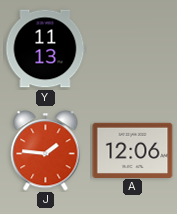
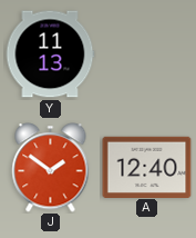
J: 1:46 -> 1:51 (51, 168)
A: 12:06 -> 12:40 (147, 167)
